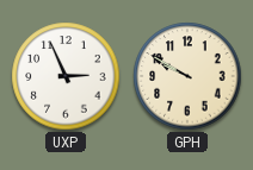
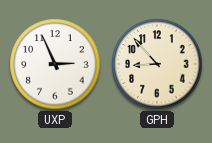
GPH: 9:50 -> 8:53 (157, 64)
